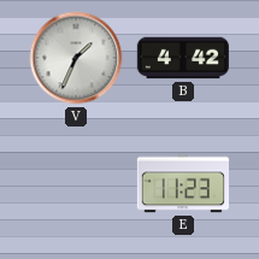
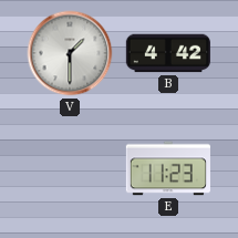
V: 1:34 -> 1:30 (70, 53)
